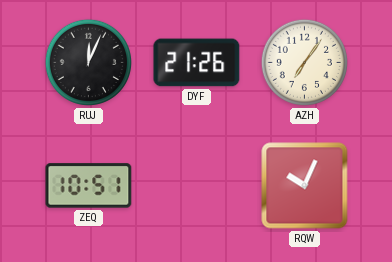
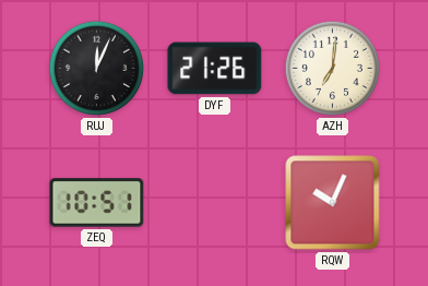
AZH: 7:06 -> 7:01 (332, 68)
